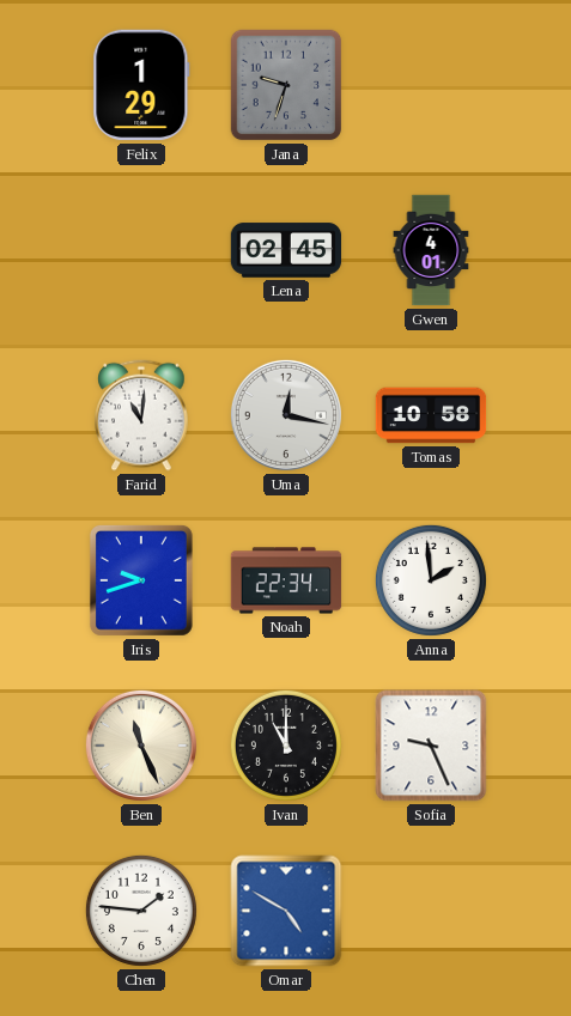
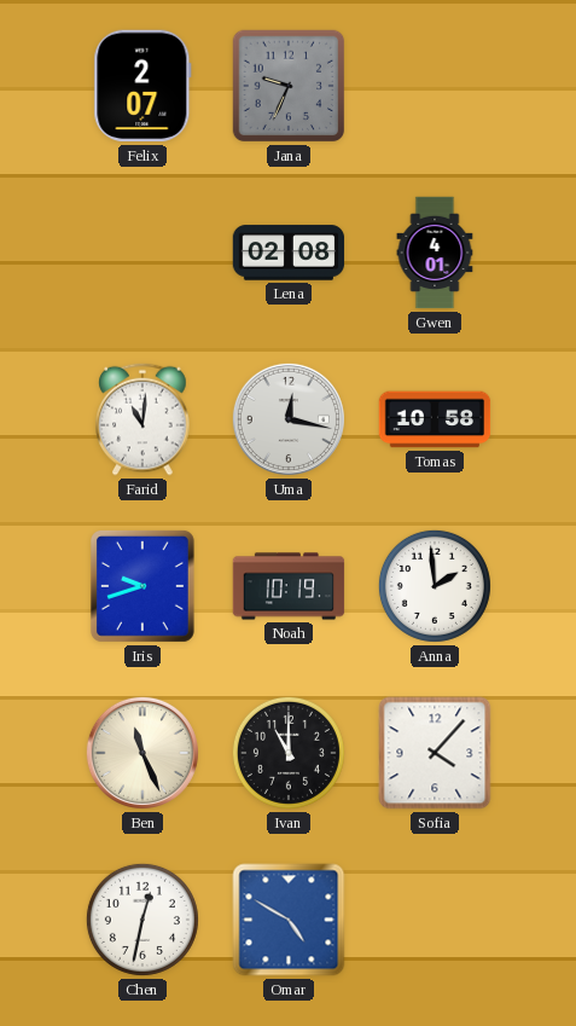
Felix: 1:29 -> 2:07 (142, 86)
Jana: 9:33 -> 9:34 (289, 86)
Lena: 02:45 -> 02:08 (289, 253)
Noah: 22:34 -> 10:19 (289, 586)
Sofia: 9:26 -> 4:07 (435, 753)
Chen: 1:46 -> 12:32 (142, 920)
